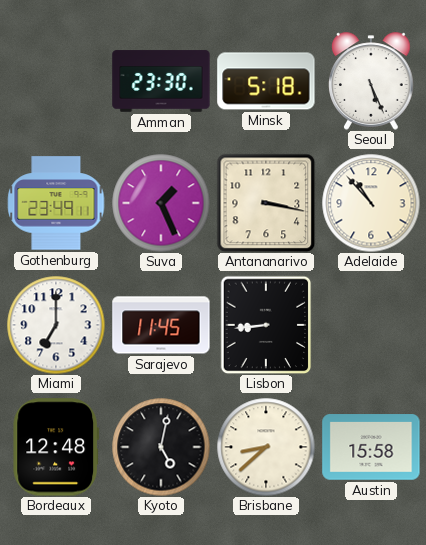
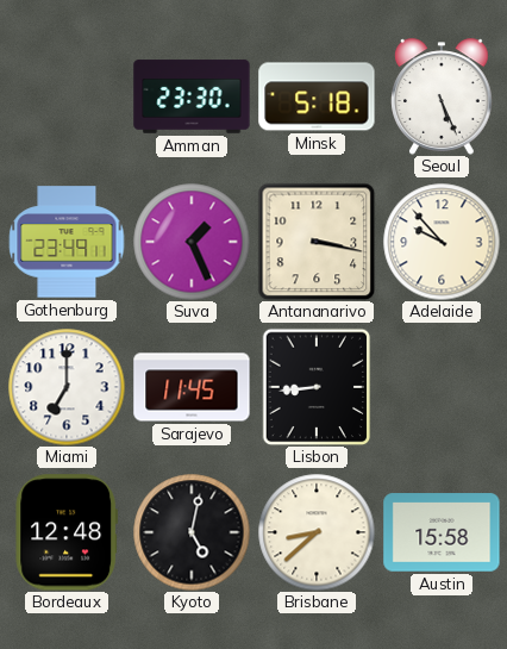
Adelaide: 10:53 -> 9:53 (442, 242)
